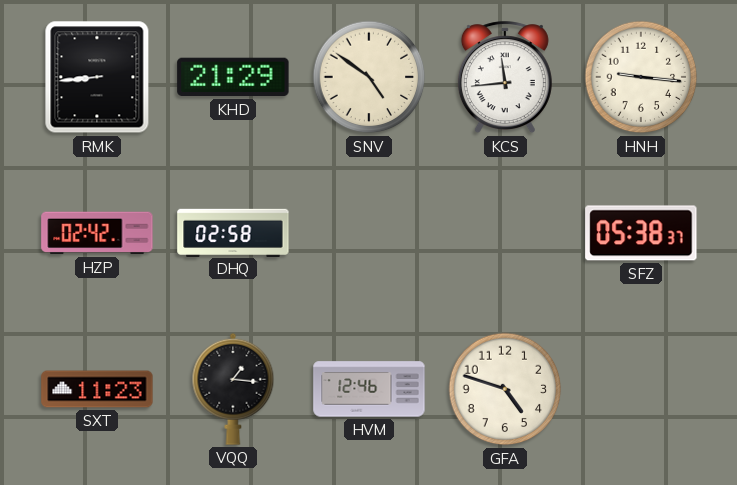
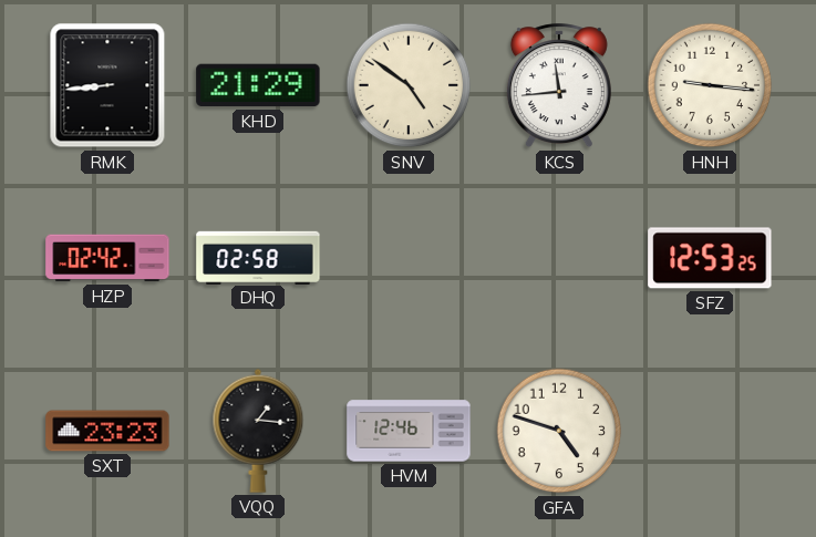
SFZ: 05:38 -> 12:53 (710, 258)
SXT: 11:23 -> 23:23 (107, 431)
